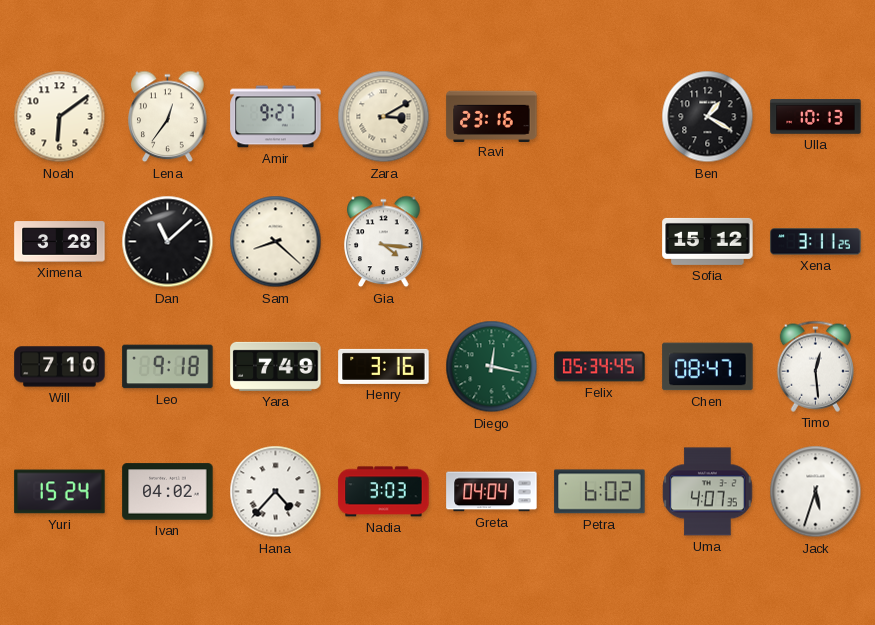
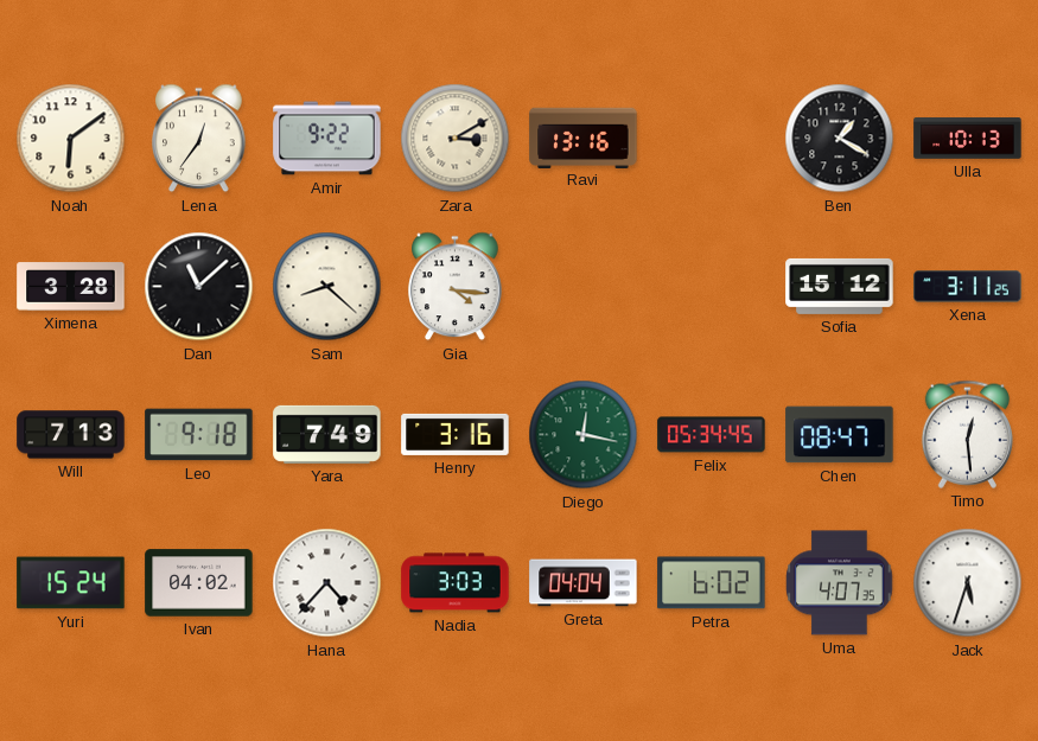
Amir: 9:27 -> 9:22 (327, 139)
Ravi: 23:16 -> 13:16 (584, 138)
Will: 7:10 -> 7:13 (71, 435)
